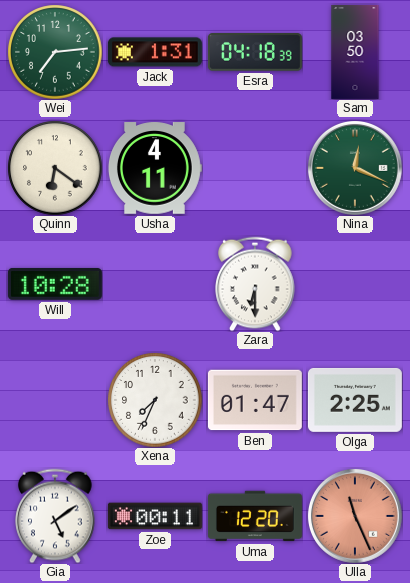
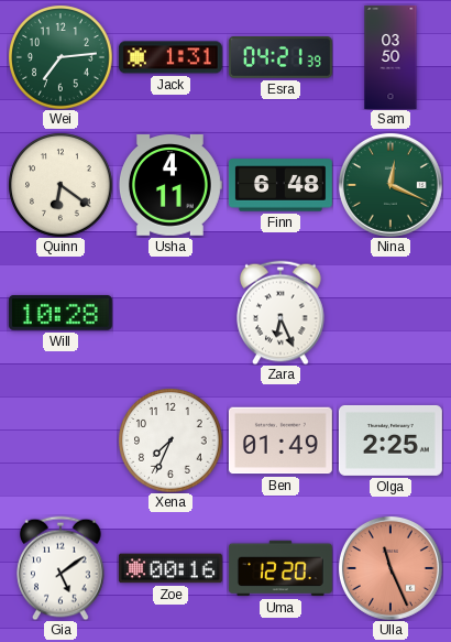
Esra: 04:18 -> 04:21 (280, 57)
Finn: none -> 6:48 (280, 185)
Zara: 6:30 -> 6:26 (280, 313)
Ben: 01:47 -> 01:49 (280, 440)
Zoe: 00:11 -> 00:16 (170, 568)
